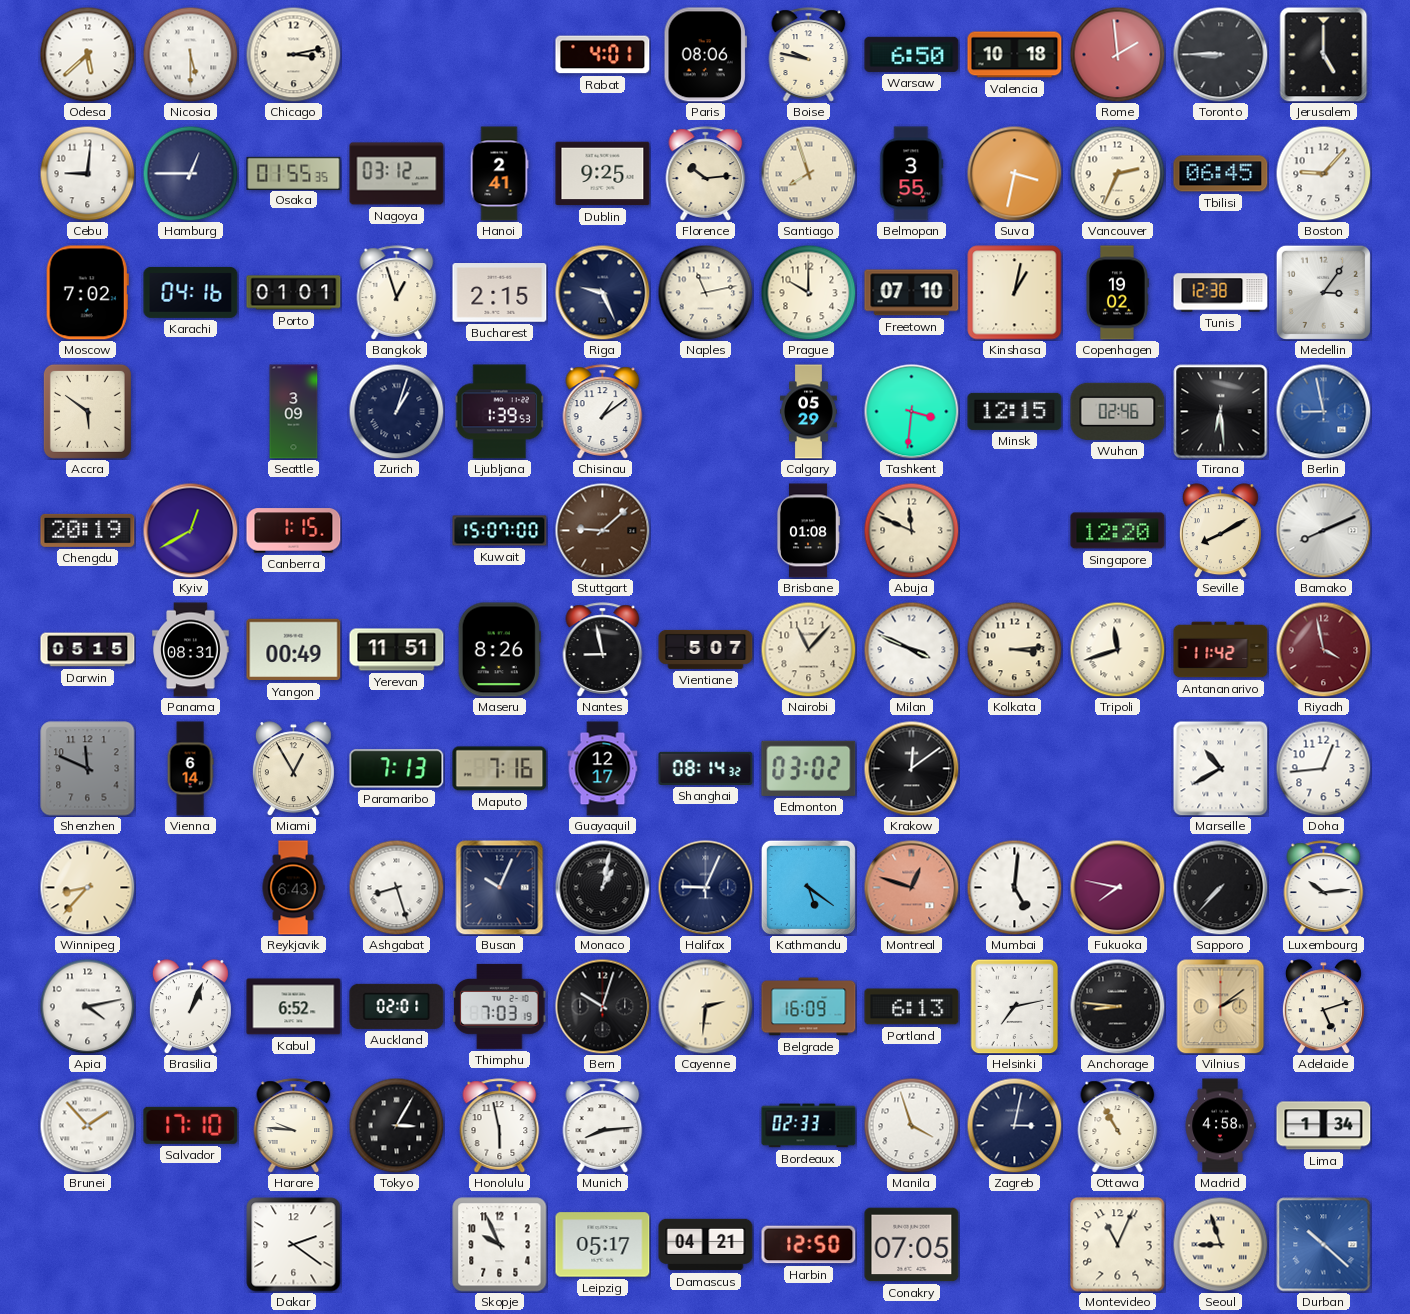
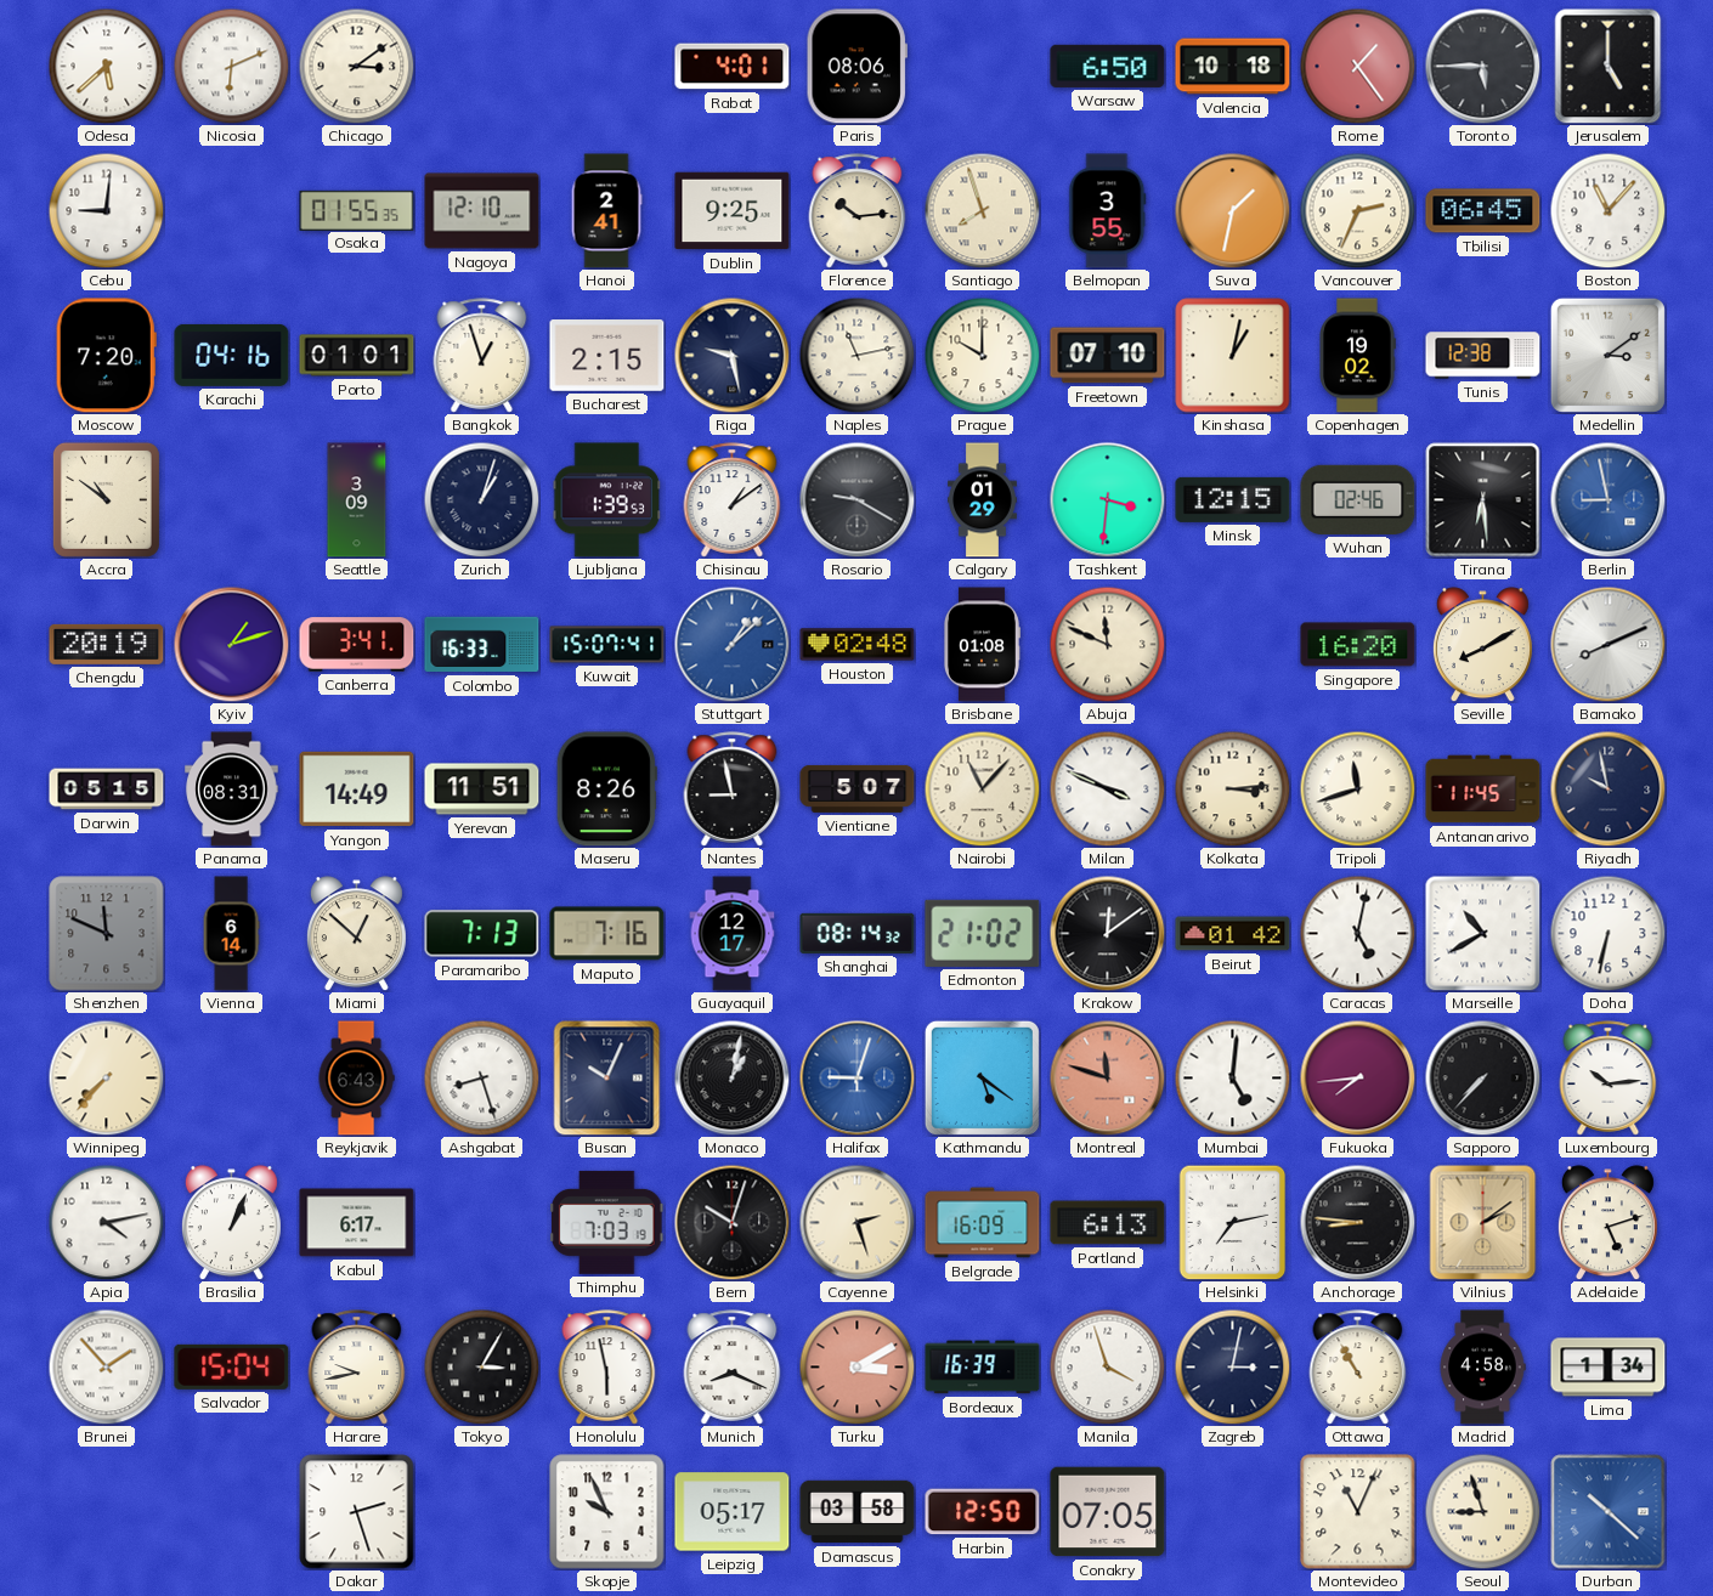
Nicosia: 5:30 -> 6:11 (231, 66)
Chicago: 3:13 -> 3:09 (356, 66)
Boise: 9:47 -> none (809, 55)
Rome: 1:59 -> 1:24 (1357, 66)
Toronto: 8:45 -> 5:45 (1482, 66)
Hamburg: 12:45 -> none (190, 173)
Nagoya: 03:12 -> 12:10 (482, 211)
Suva: 3:32 -> 1:32 (1232, 210)
Boston: 9:07 -> 11:07 (1607, 210)
Moscow: 7:02 -> 7:20 (106, 356)
Riga: 9:26 -> 9:28 (731, 355)
Medellin: 3:06 -> 3:09 (1607, 355)
Accra: 5:51 -> 10:51 (106, 499)
Rosario: none -> 9:20 (856, 499)
Calgary: 05:29 -> 01:29 (983, 500)
Kyiv: 12:40 -> 1:12 (231, 644)
Canberra: 1:15 -> 3:41 (357, 645)
Colombo: none -> 16:33 (482, 645)
Kuwait: 15:07:00 -> 15:07:41 (607, 645)
Stuttgart: 9:08 -> 1:08 (731, 644)
Stuttgart dial: brown -> blue (731, 644)
Houston: none -> 02:48 (858, 645)
Singapore: 12:20 -> 16:20 (1358, 645)
Yangon: 00:49 -> 14:49 (357, 789)
Antananarivo: 11:42 -> 11:45 (1483, 789)
Riyadh: 3:58 -> 9:58 (1607, 788)
Riyadh dial: burgundy -> navy (1607, 788)
Miami: 12:55 -> 12:52 (356, 934)
Edmonton: 03:02 -> 21:02 (983, 933)
Beirut: none -> 01:42 (1233, 934)
Caracas: none -> 5:02 (1357, 933)
Doha: 12:44 -> 6:32 (1607, 933)
Winnipeg: 8:37 -> 7:37 (106, 1077)
Halifax: 9:04 -> 9:03 (856, 1077)
Halifax dial: navy -> blue (856, 1077)
Montreal: 12:48 -> 11:48 (1107, 1077)
Fukuoka: 7:47 -> 7:44 (1357, 1077)
Kabul: 6:52 -> 6:17 (357, 1223)
Auckland: 02:01 -> none (397, 1006)
Cayenne: 2:31 -> 2:27 (856, 1222)
Salvador: 17:10 -> 15:04 (232, 1366)
Harare: 9:46 -> 9:43 (357, 1368)
Munich: 8:14 -> 8:19 (733, 1368)
Turku: none -> 3:10 (856, 1366)
Bordeaux: 02:33 -> 16:39 (983, 1368)
Dakar: 2:21 -> 2:27 (357, 1512)
Damascus: 04:21 -> 03:58 (858, 1512)
